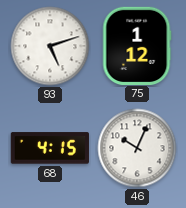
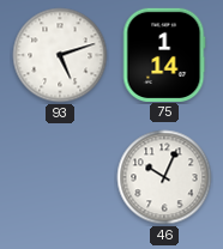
75: 1:12 -> 1:14 (164, 54)
68: 4:15 -> none (50, 148)
